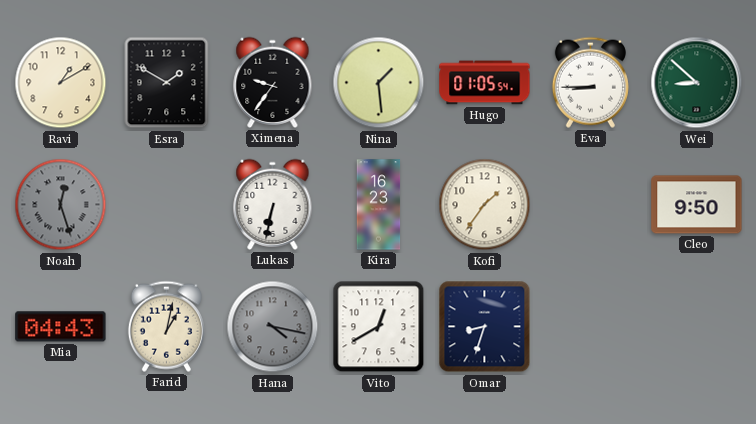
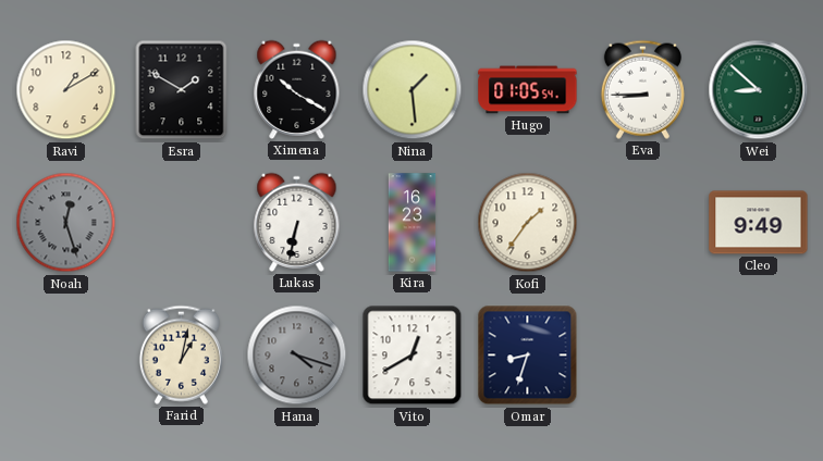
Ximena: 9:36 -> 10:20 (297, 89)
Cleo: 9:50 -> 9:49 (759, 223)
Mia: 04:43 -> none (61, 327)
Hana: 4:17 -> 4:18 (297, 356)
